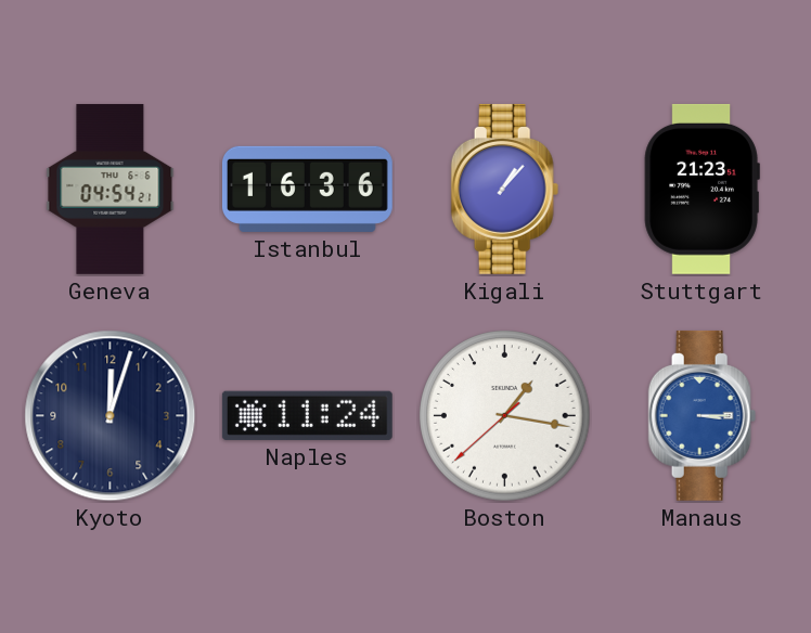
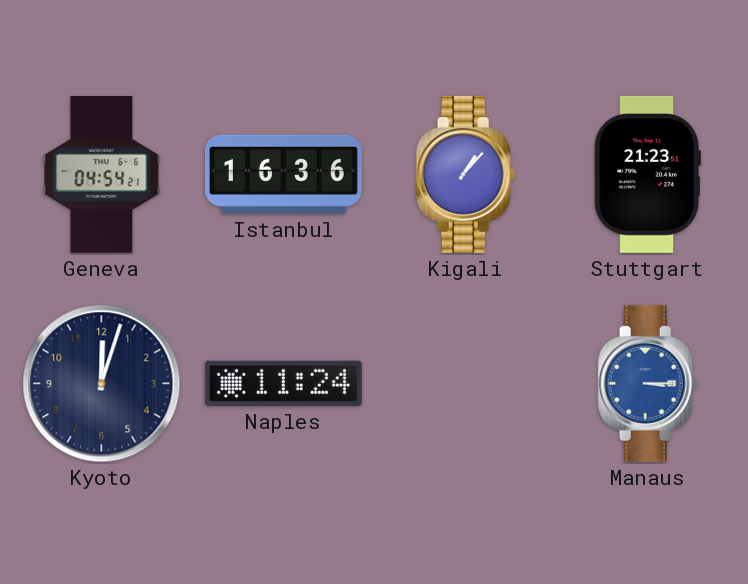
Boston: 1:16 -> none (505, 416)
